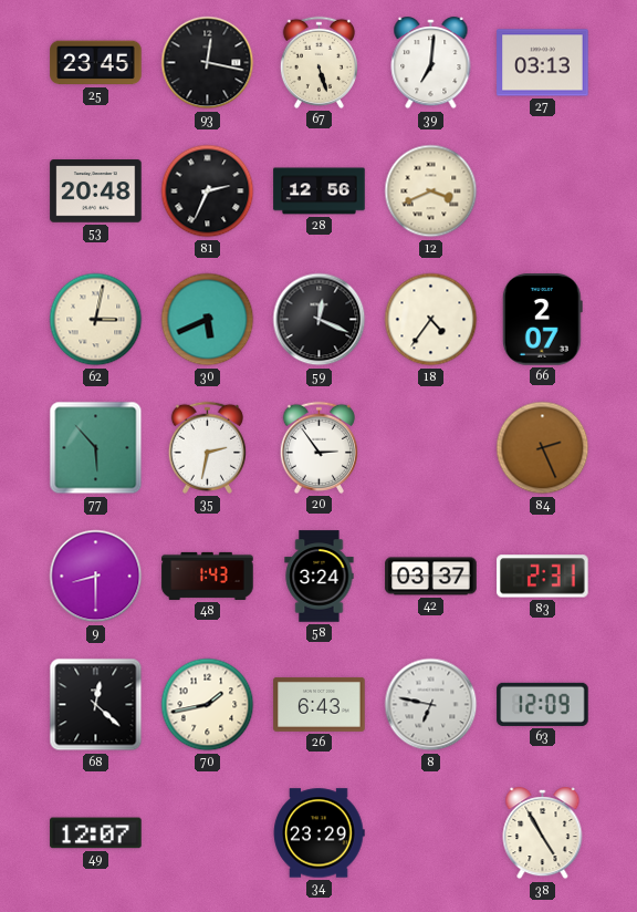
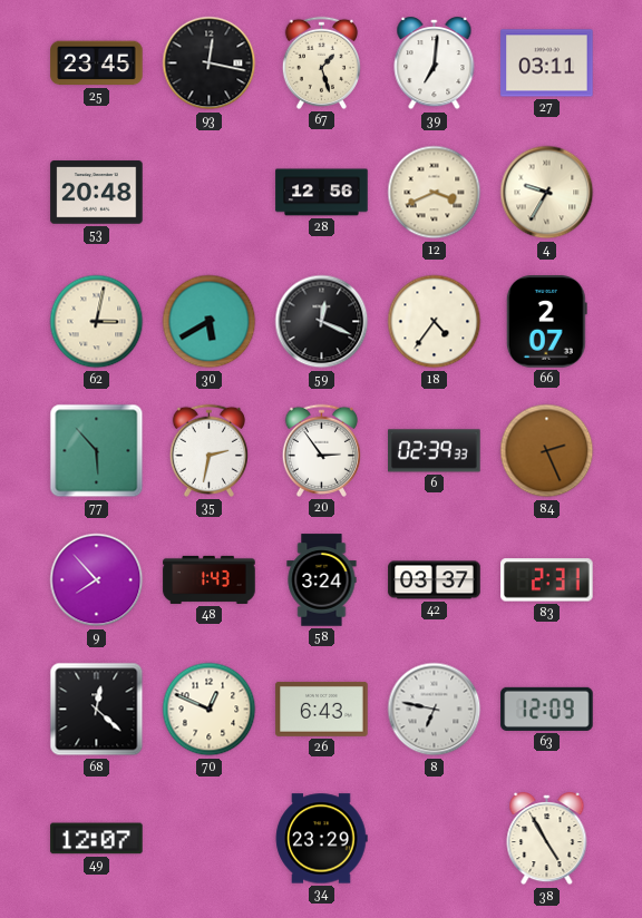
67: 5:27 -> 1:27 (321, 62)
27: 03:13 -> 03:11 (547, 64)
81: 2:34 -> none (208, 191)
4: none -> 9:35 (547, 193)
30: 5:41 -> 5:40 (210, 322)
6: none -> 02:39 (435, 451)
9: 8:30 -> 7:53 (97, 580)
70: 1:43 -> 12:49 (210, 710)
